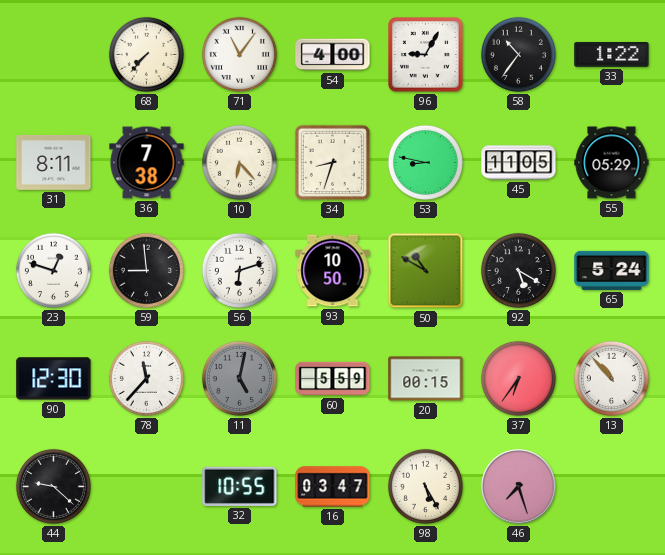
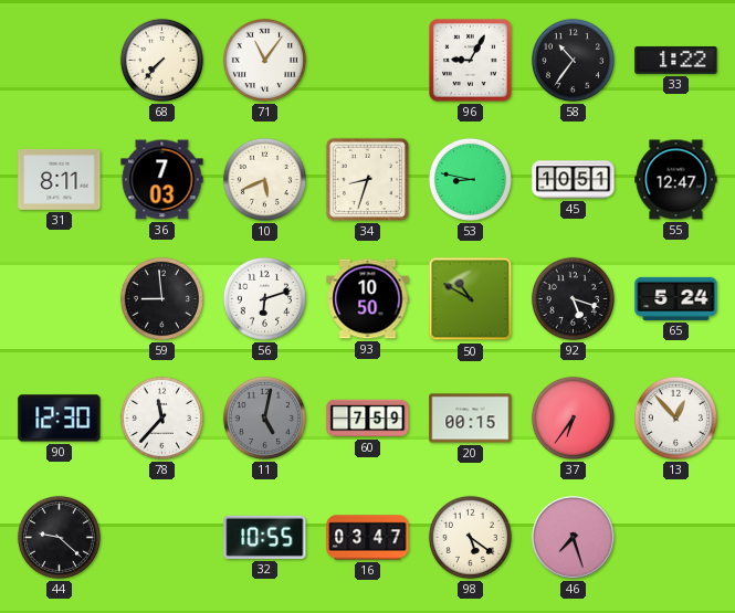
54: 4:00 -> none (333, 55)
36: 7:38 -> 7:03 (162, 180)
10: 6:23 -> 5:41 (264, 179)
45: 11:05 -> 10:51 (574, 180)
55: 05:29 -> 12:47 (676, 180)
23: 12:48 -> none (53, 270)
92: 5:20 -> 5:18 (573, 298)
60: 5:59 -> 7:59 (368, 419)
13: 10:53 -> 12:53 (675, 418)
98: 5:25 -> 5:21 (470, 537)
